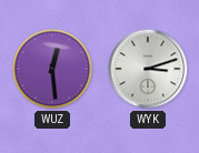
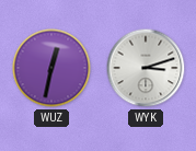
WUZ: 12:29 -> 12:32 (51, 68)
